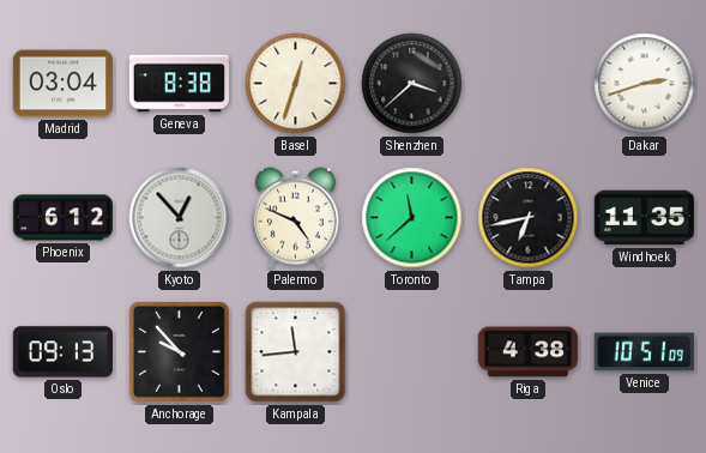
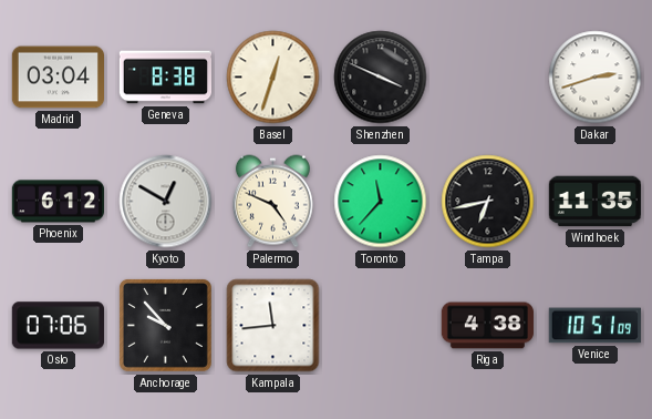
Shenzhen: 3:38 -> 3:49 (381, 78)
Kyoto: 12:53 -> 12:50 (166, 202)
Toronto: 11:38 -> 11:37 (381, 202)
Oslo: 09:13 -> 07:06 (58, 326)
